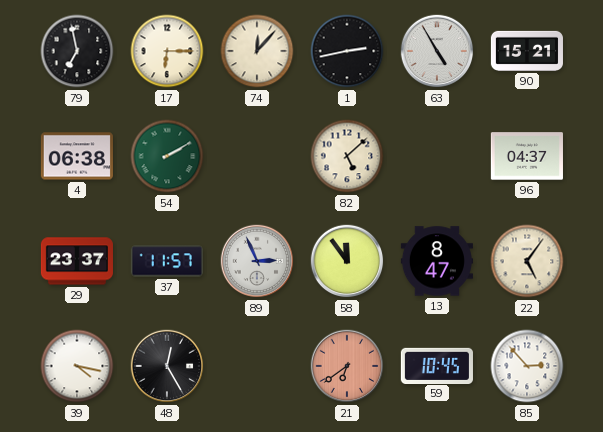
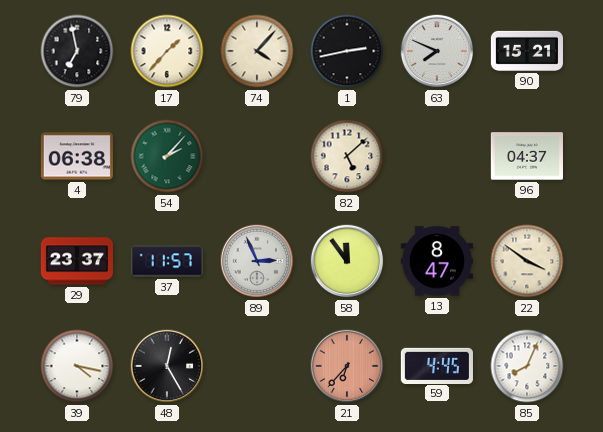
17: 6:15 -> 1:37 (167, 51)
74: 12:07 -> 4:07 (257, 51)
63: 4:55 -> 7:49 (437, 51)
54: 2:10 -> 2:07 (167, 156)
22: 5:06 -> 3:51 (527, 261)
21: 6:39 -> 6:37 (347, 366)
59: 10:45 -> 4:45 (437, 365)
85: 2:53 -> 8:04 (527, 366)
